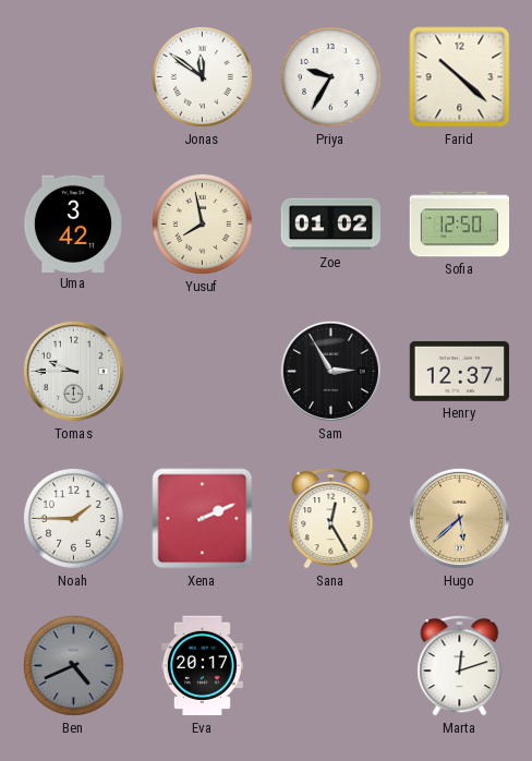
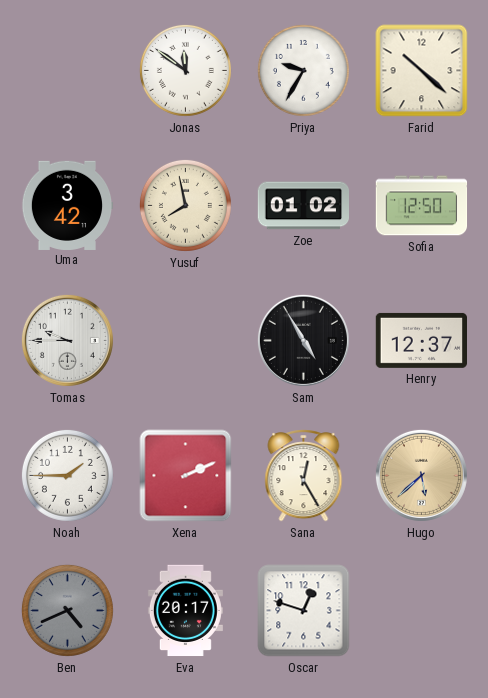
Sam: 2:55 -> 4:55 (303, 340)
Oscar: none -> 12:48 (304, 611)
Marta: 12:12 -> none (460, 666)
